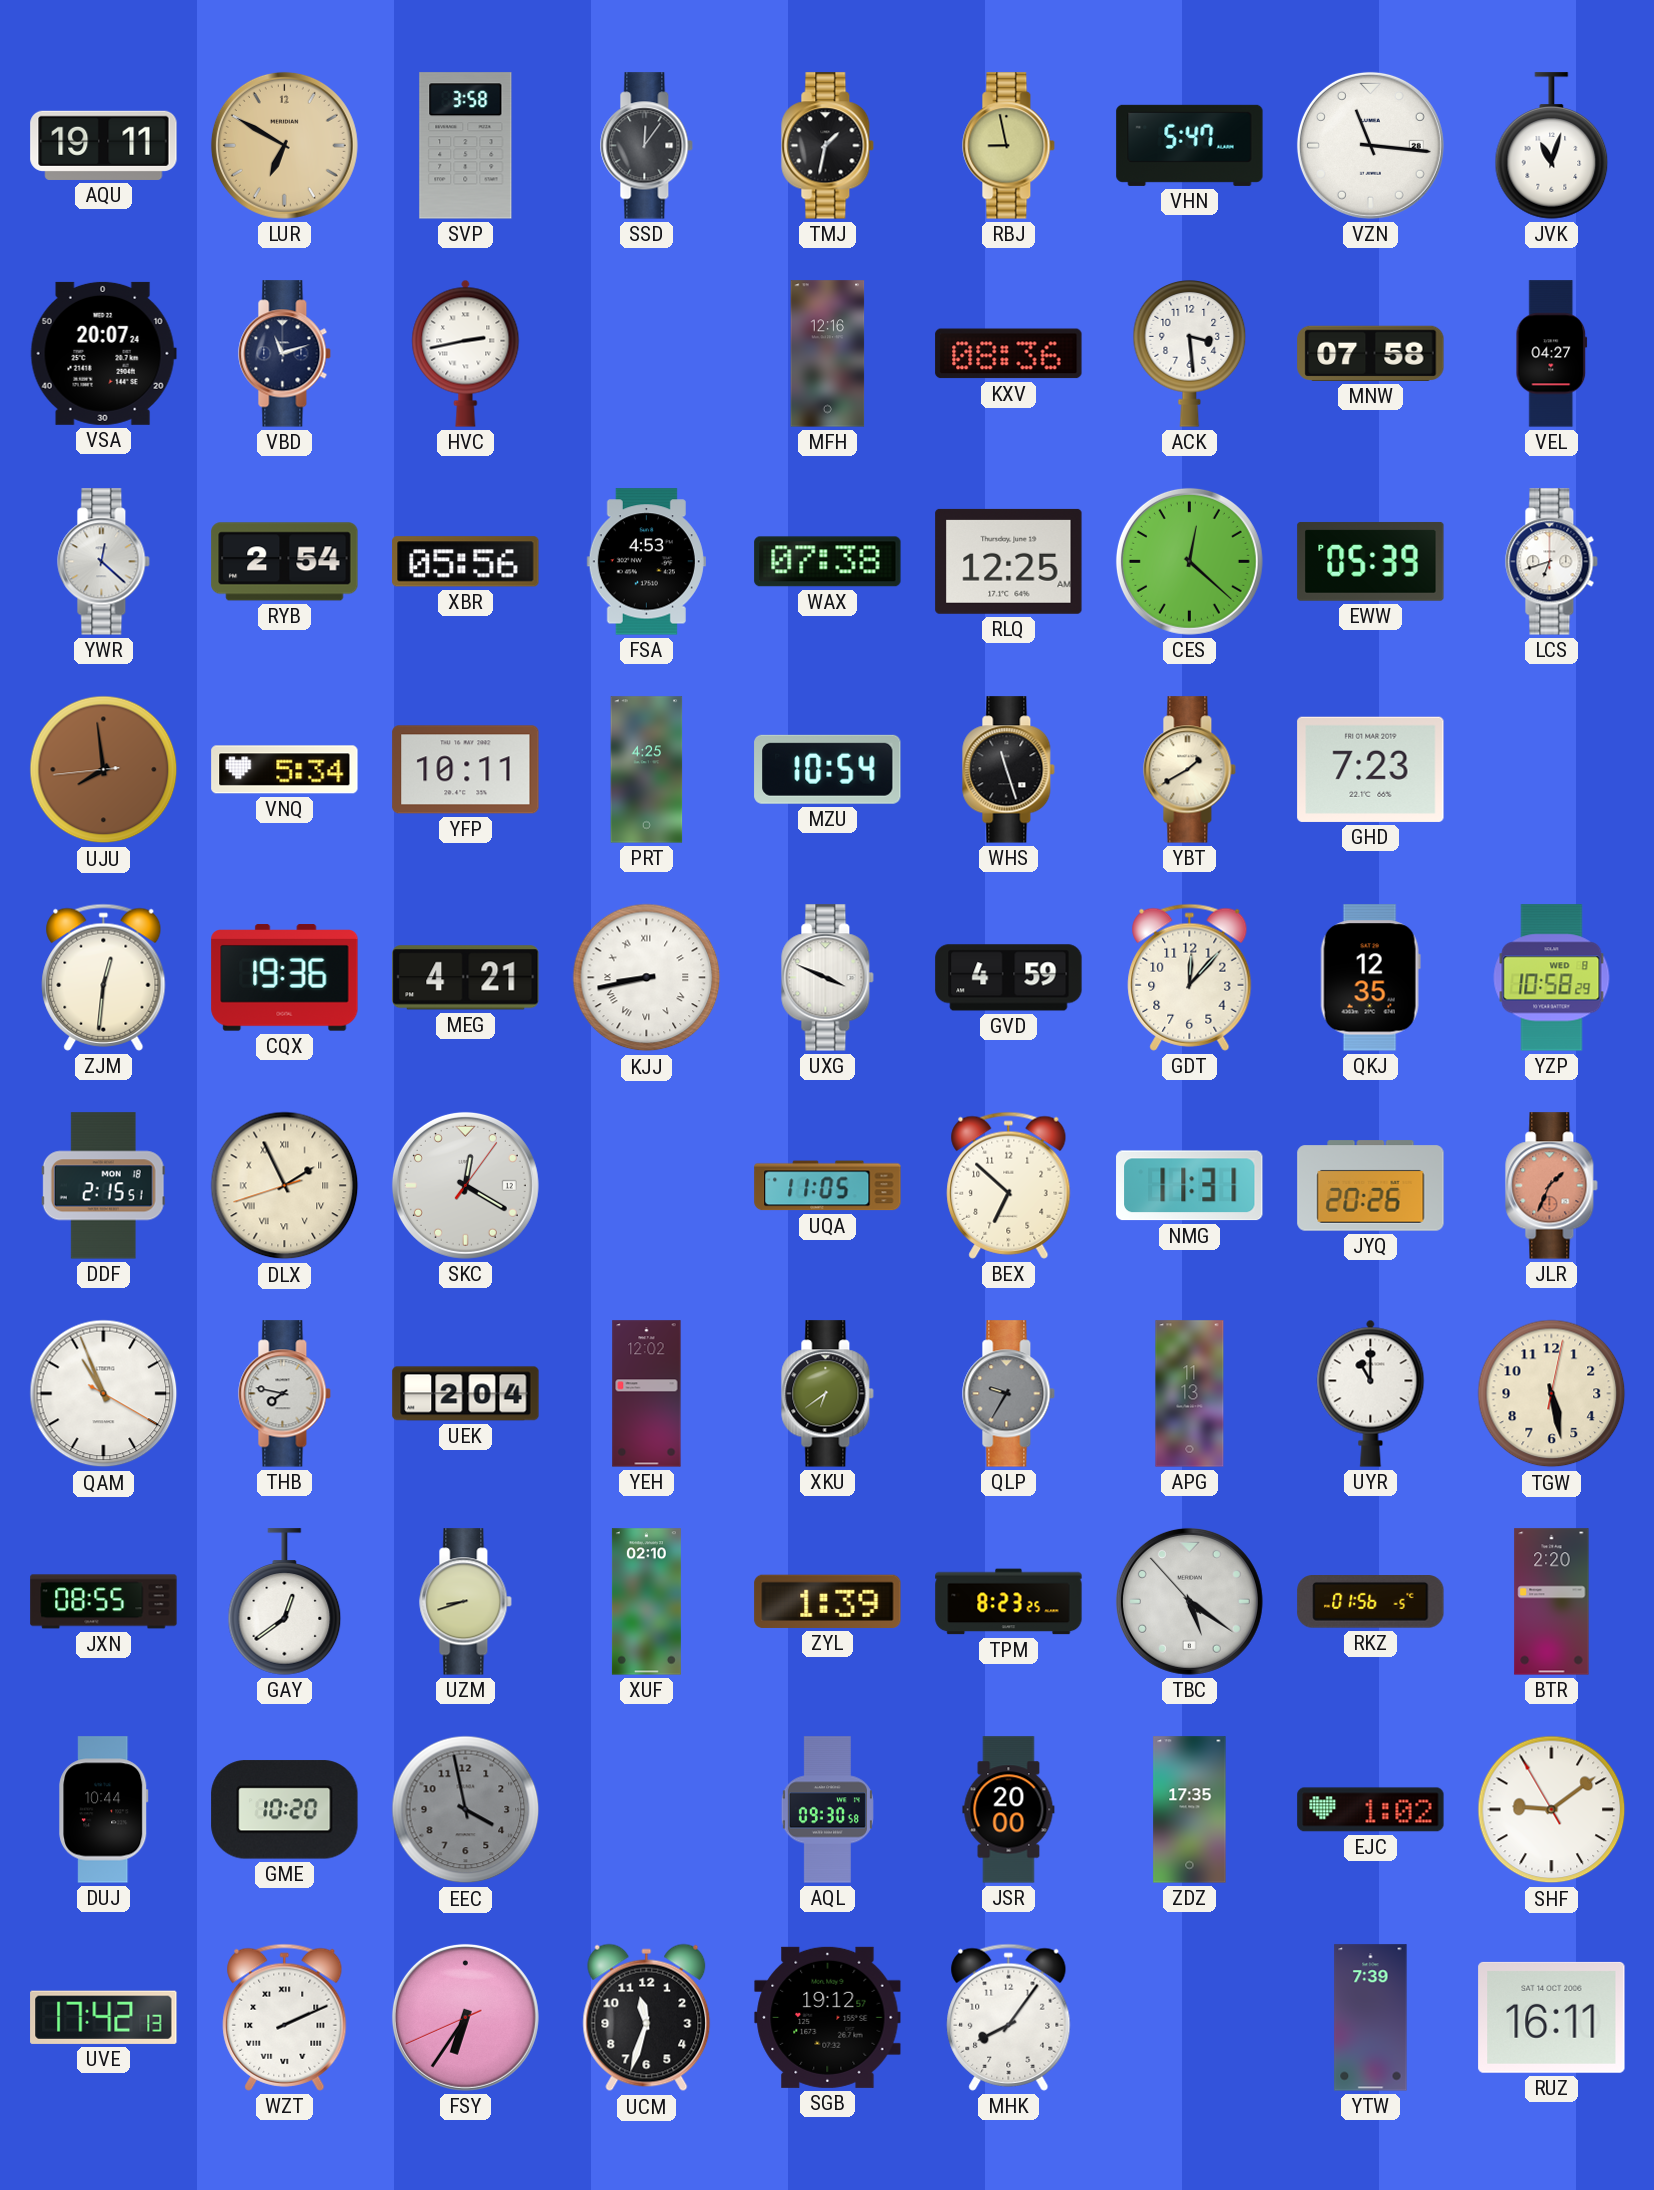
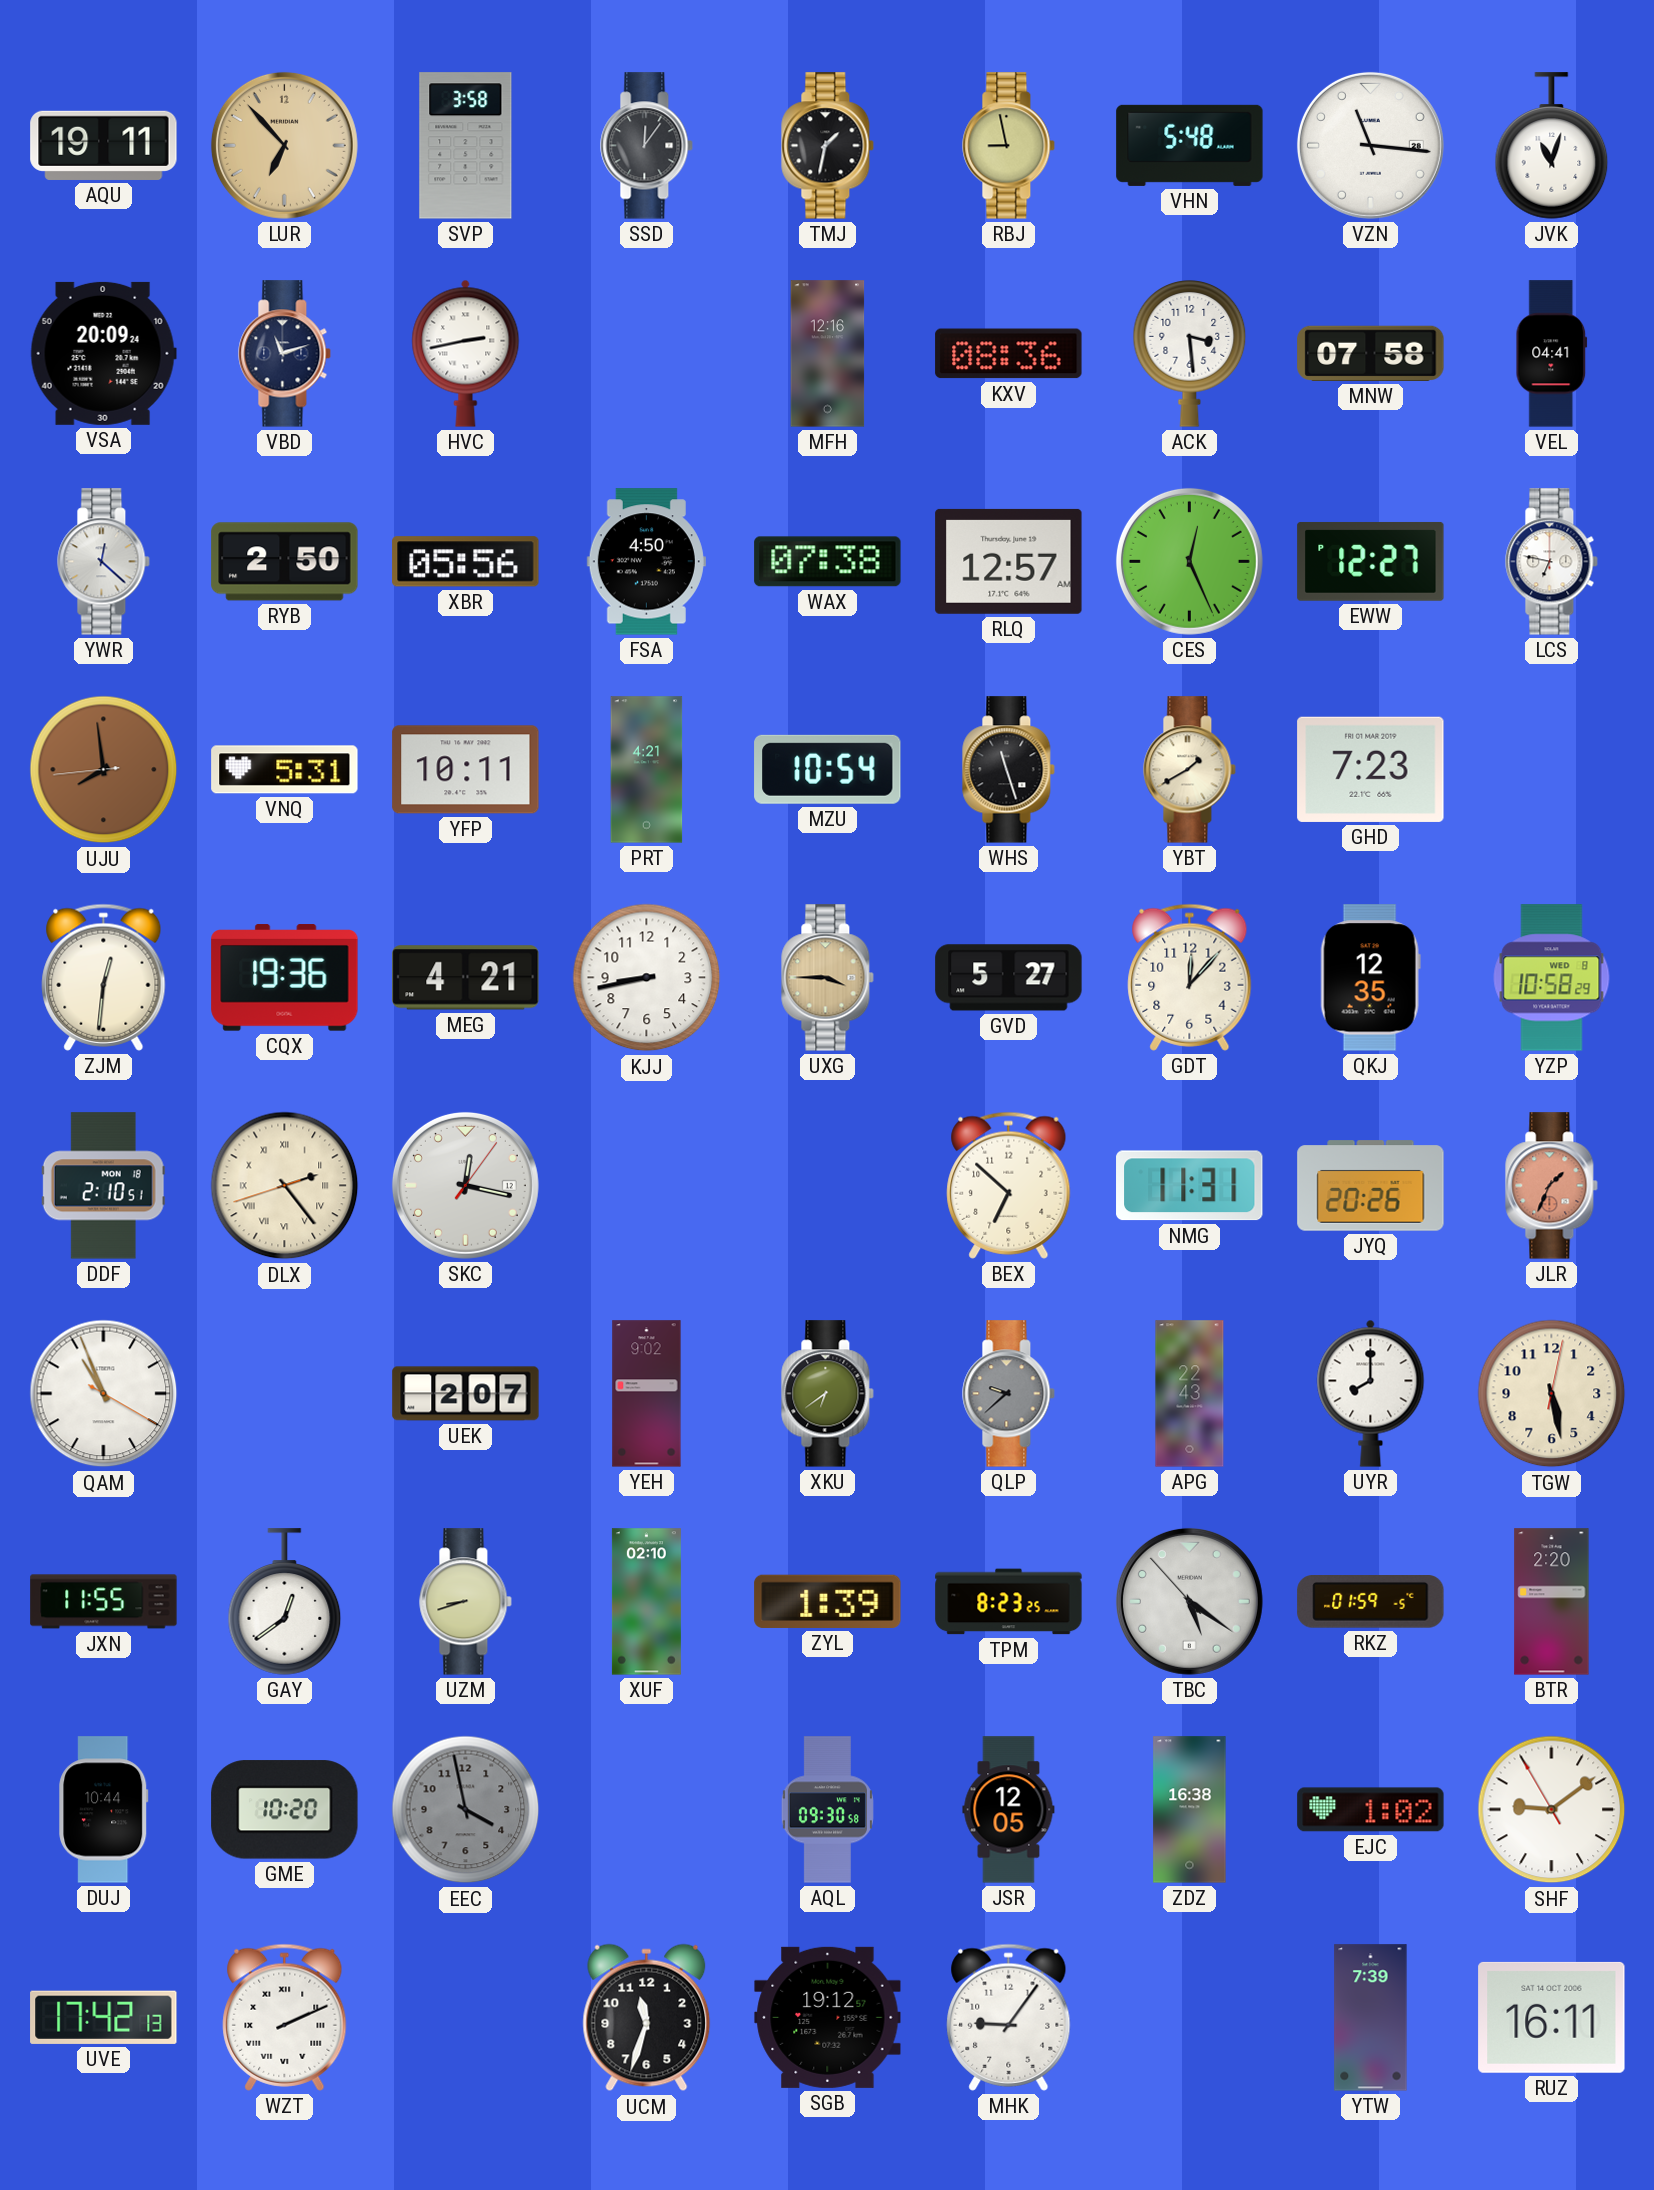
LUR: 6:50 -> 6:53 (284, 145)
VHN: 5:47 -> 5:48 (1190, 145)
VSA: 20:07 -> 20:09 (103, 353)
VEL: 04:27 -> 04:41 (1552, 354)
RYB: 2:54 -> 2:50 (285, 562)
FSA: 4:53 -> 4:50 (646, 562)
RLQ: 12:25 -> 12:57 (1009, 561)
CES: 12:22 -> 12:26 (1189, 561)
EWW: 05:39 -> 12:27 (1371, 561)
LCS: 6:42 -> 6:47 (1552, 562)
VNQ: 5:34 -> 5:31 (285, 770)
PRT: 4:25 -> 4:21 (647, 770)
KJJ numerals: Roman -> Arabic (647, 978)
UXG: 3:49 -> 3:45 (828, 978)
UXG dial: white -> champagne (828, 978)
GVD: 4:59 -> 5:27 (1009, 978)
DDF: 2:15 -> 2:10 (103, 1186)
DLX: 1:55 -> 2:23 (285, 1186)
SKC: 12:20 -> 12:17 (465, 1185)
UQA: 11:05 -> none (828, 1186)
THB: 7:47 -> none (285, 1394)
UEK: 2:04 -> 2:07 (466, 1394)
YEH: 12:02 -> 9:02 (647, 1394)
QLP: 9:35 -> 9:38 (1009, 1394)
APG: 11:13 -> 22:43 (1190, 1394)
UYR: 11:00 -> 8:00 (1371, 1393)
JXN: 08:55 -> 11:55 (104, 1602)
RKZ: 01:56 -> 01:59 (1371, 1602)
JSR: 20:00 -> 12:05 (1009, 1810)
ZDZ: 17:35 -> 16:38 (1190, 1810)
FSY: 6:35 -> none (465, 2017)
MHK: 8:06 -> 9:06 (1009, 2017)
